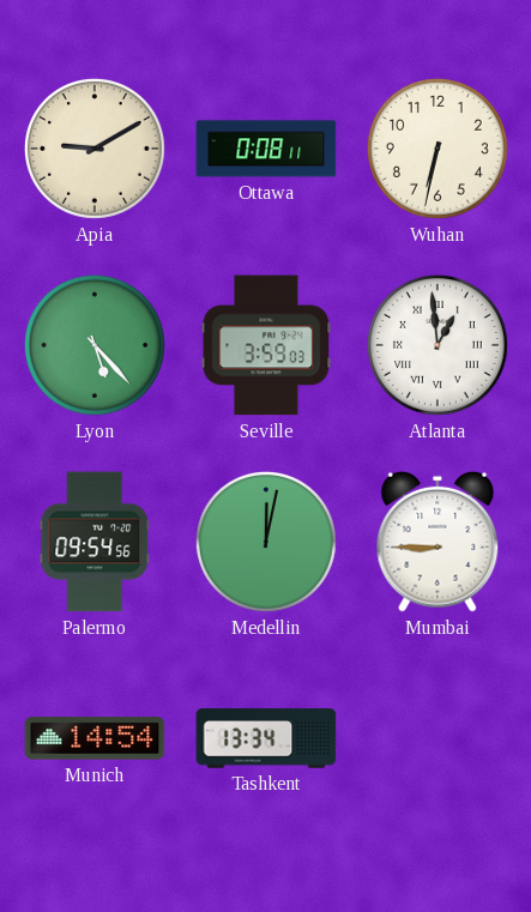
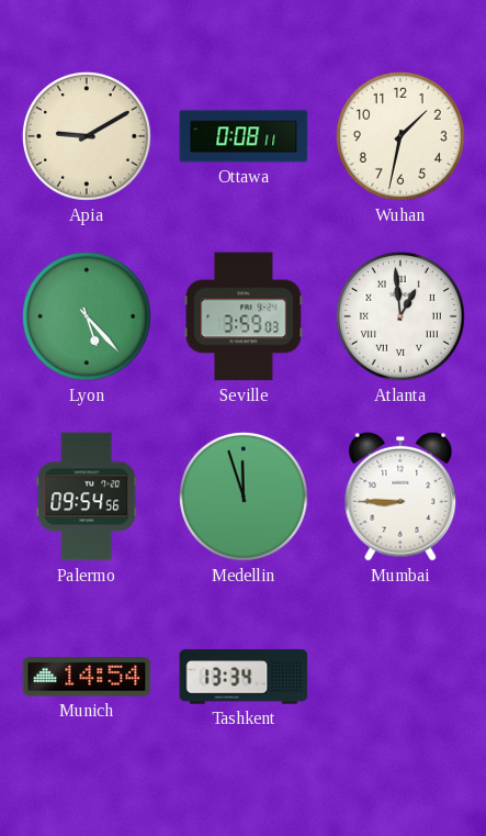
Wuhan: 6:32 -> 1:32 (400, 136)
Medellin: 12:02 -> 11:57 (244, 497)
